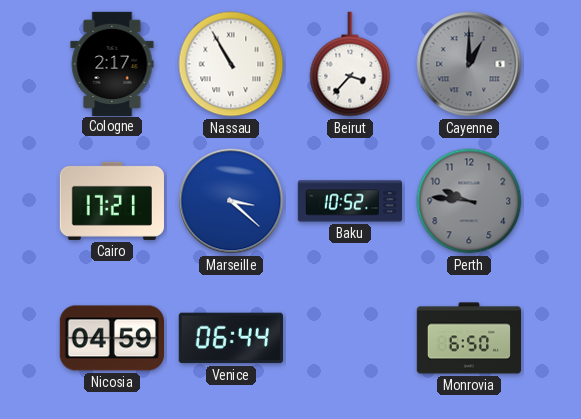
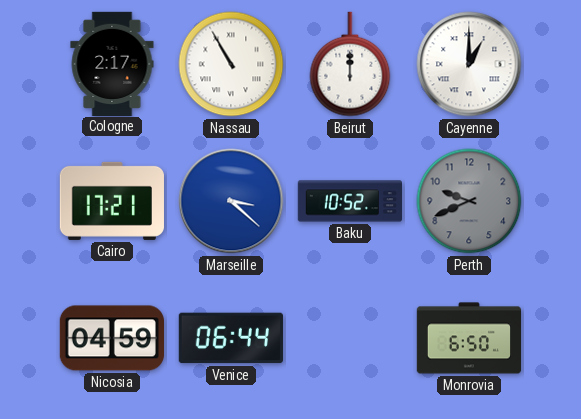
Beirut: 3:37 -> 12:00 (350, 64)
Cayenne dial: grey -> white (469, 64)
Perth: 9:46 -> 9:41 (469, 201)
